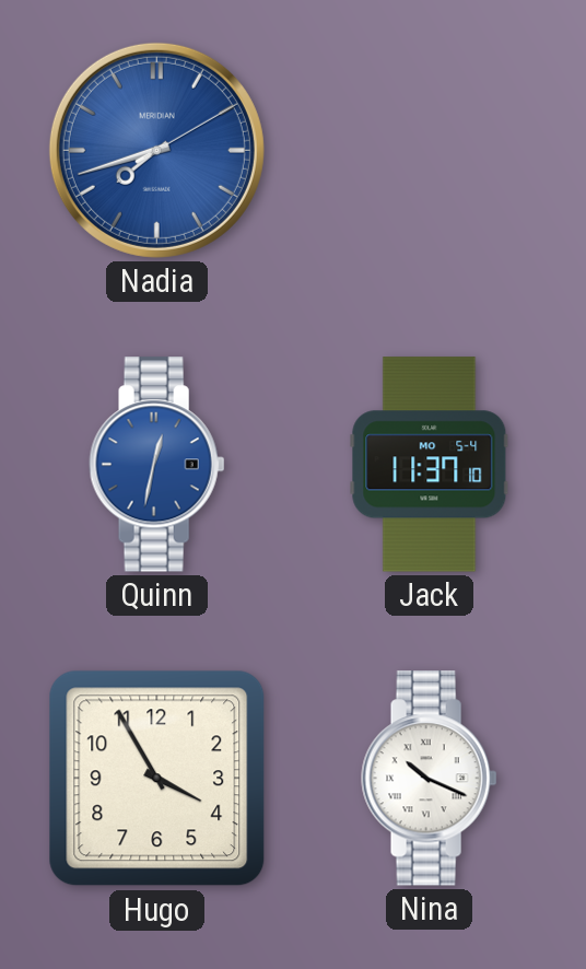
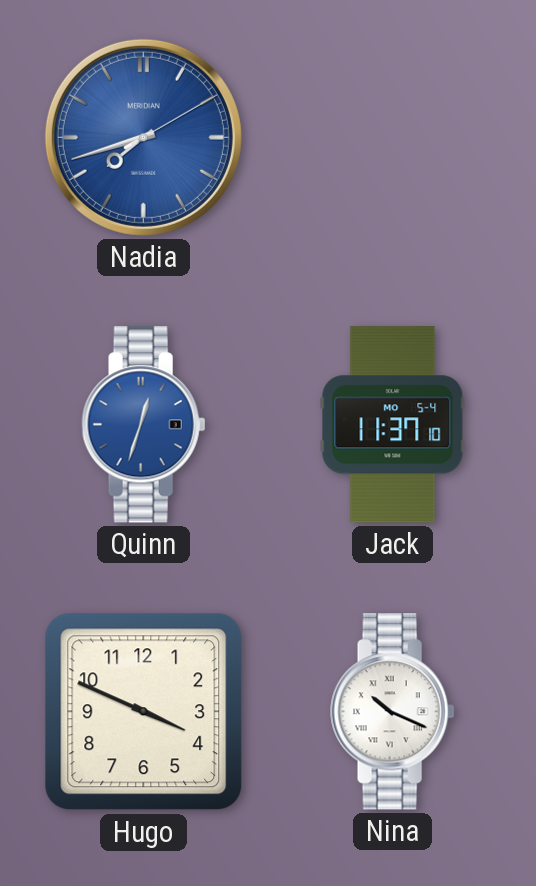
Quinn: 12:32 -> 12:33 (144, 425)
Hugo: 3:55 -> 3:49 (144, 712)
